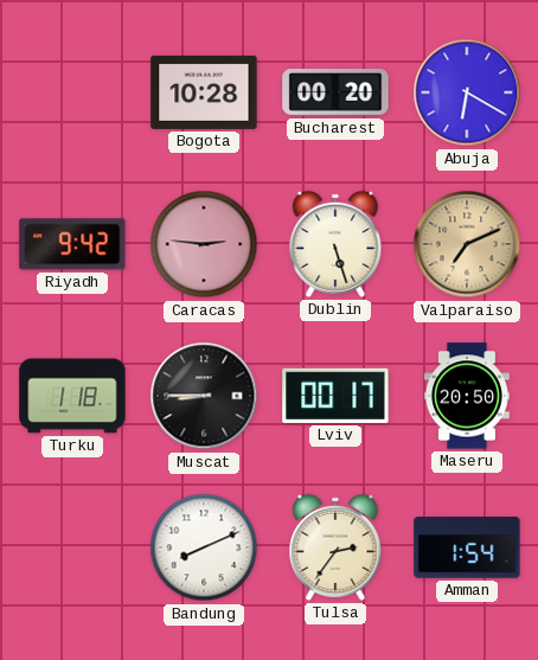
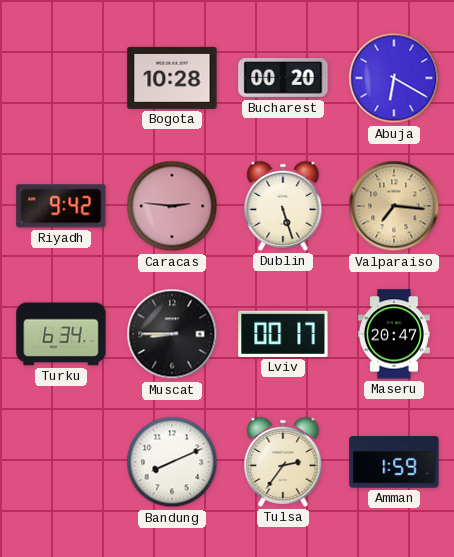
Valparaiso: 7:11 -> 7:16 (394, 206)
Turku: 1:18 -> 6:34 (61, 334)
Maseru: 20:50 -> 20:47 (394, 334)
Amman: 1:54 -> 1:59 (394, 462)
